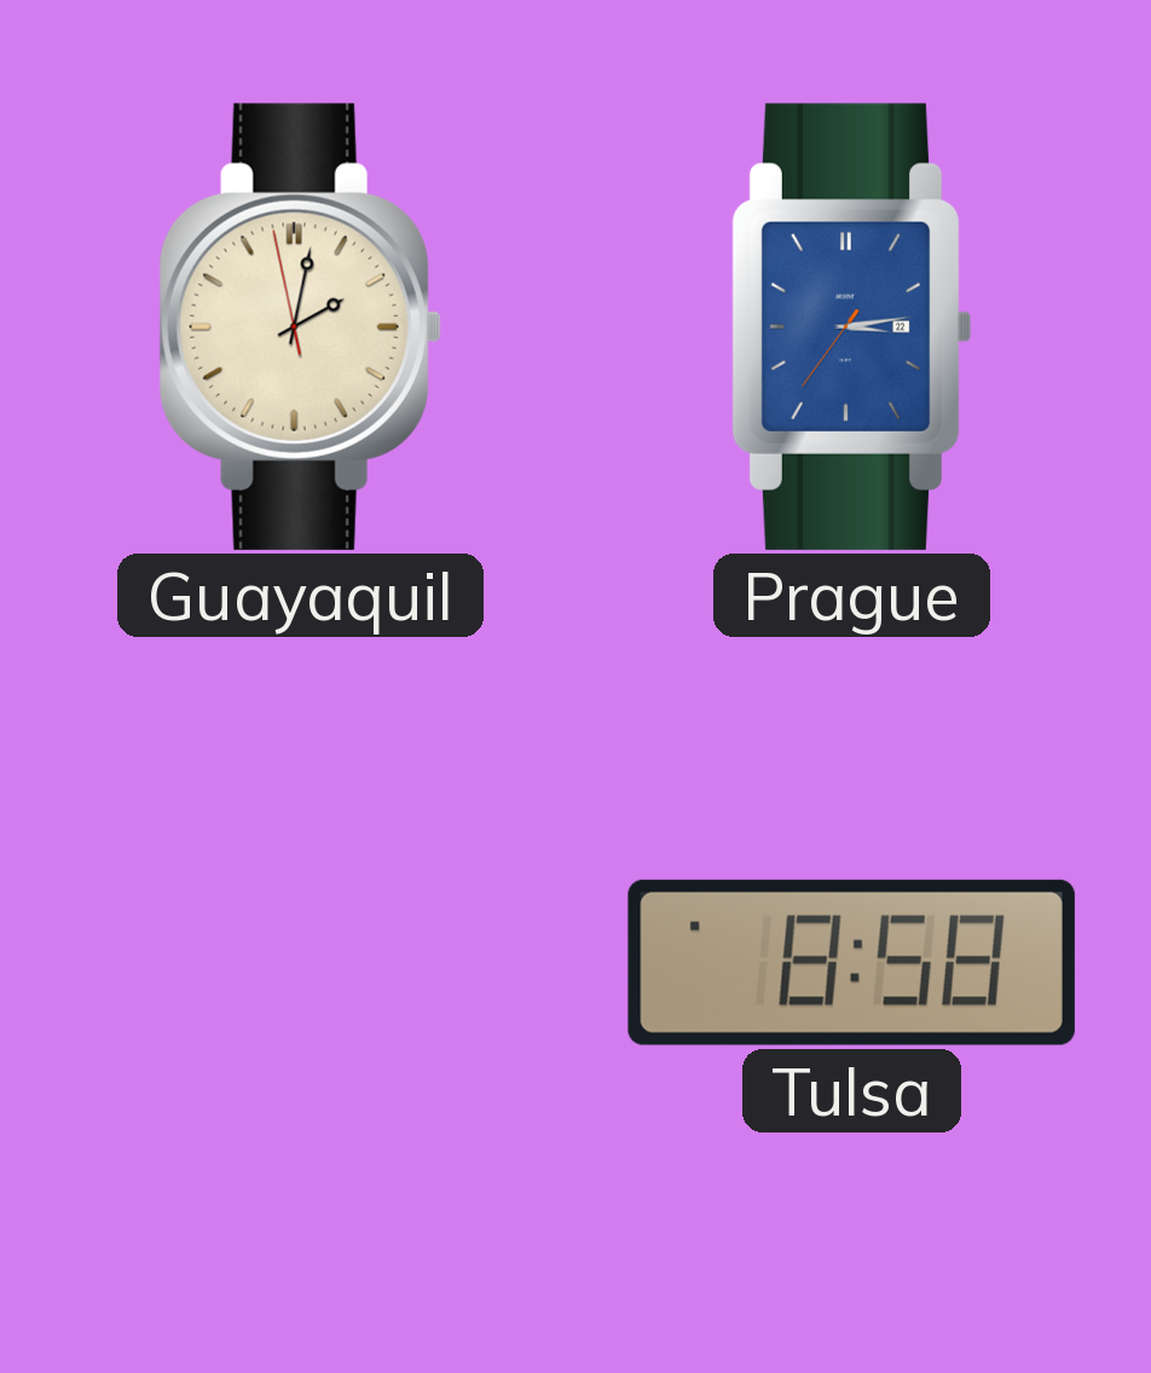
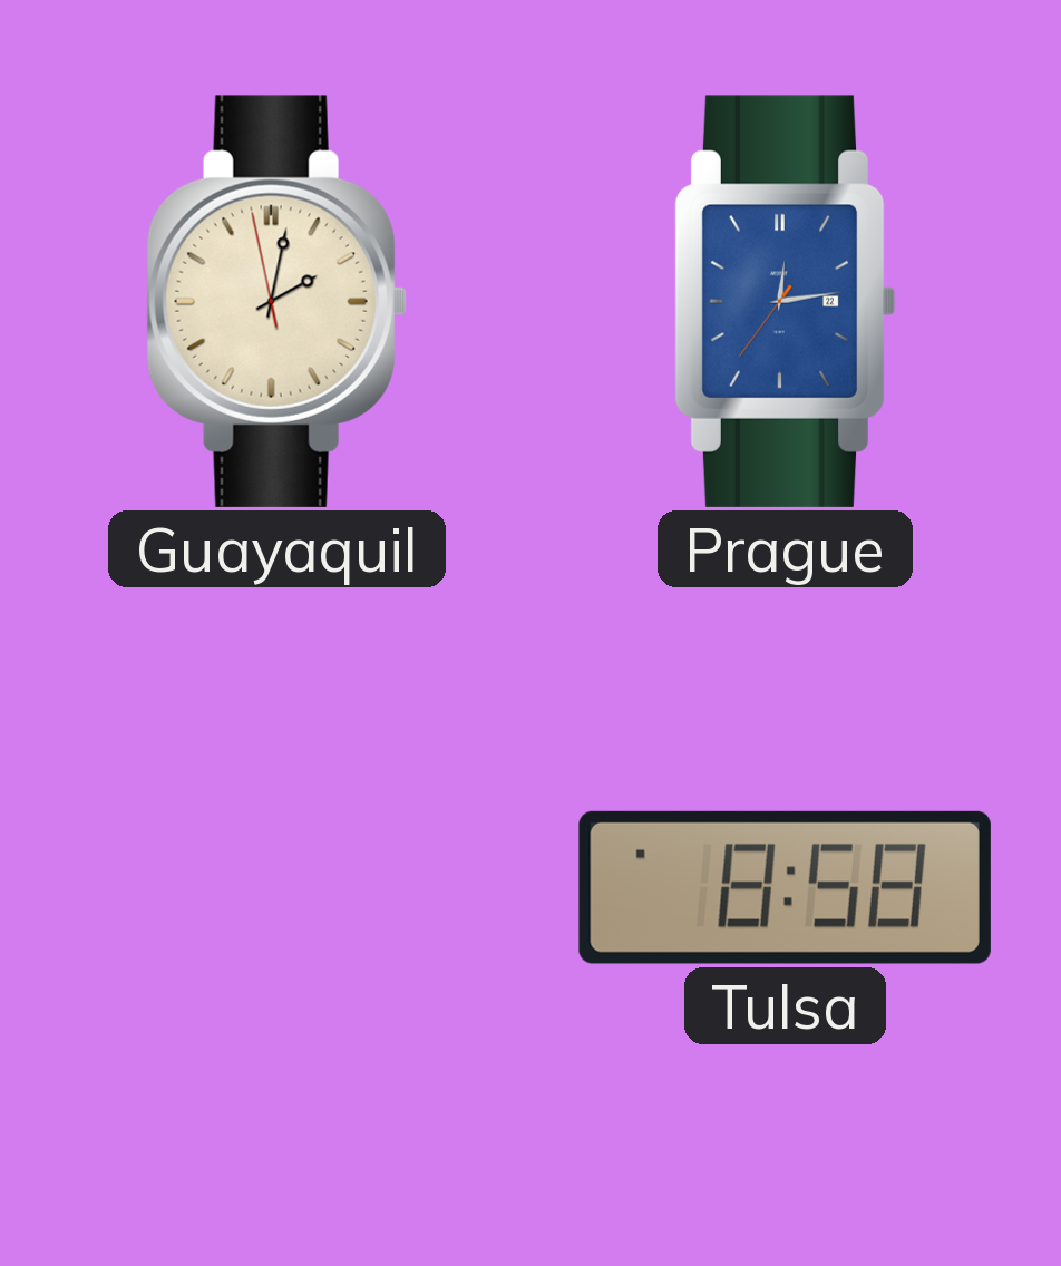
Prague: 3:13 -> 12:13 (785, 301)
